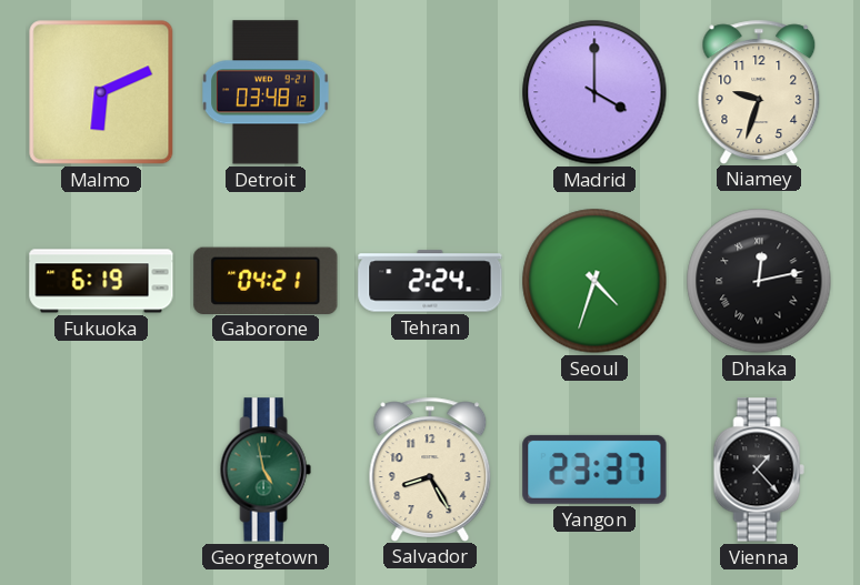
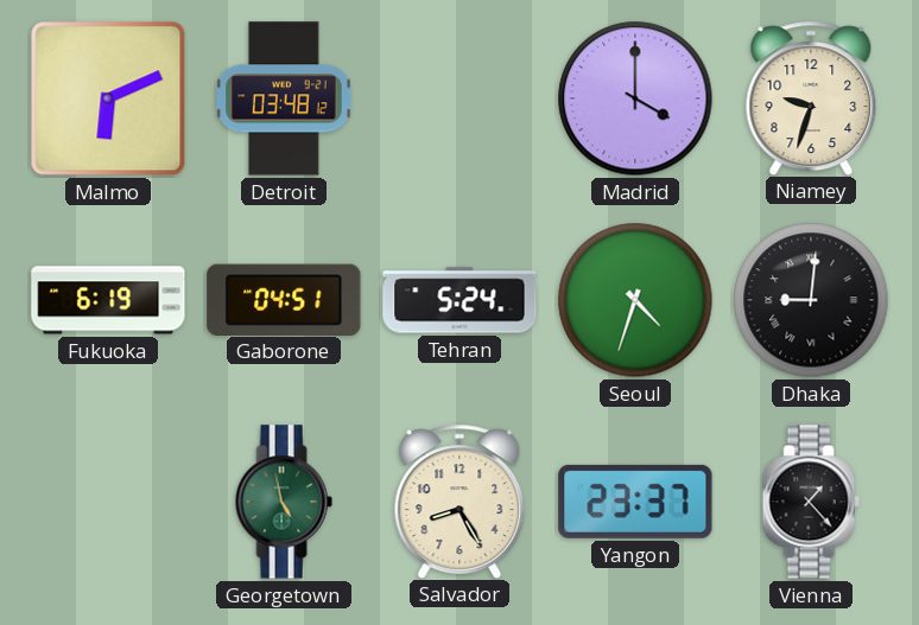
Gaborone: 04:21 -> 04:51 (284, 299)
Tehran: 2:24 -> 5:24 (459, 300)
Dhaka: 12:13 -> 9:01 (811, 300)
